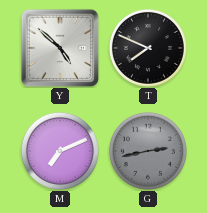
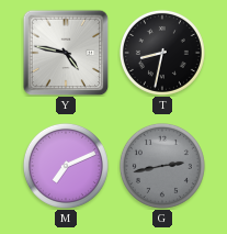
Y: 4:52 -> 4:47 (66, 53)
T: 7:49 -> 8:32 (162, 53)
